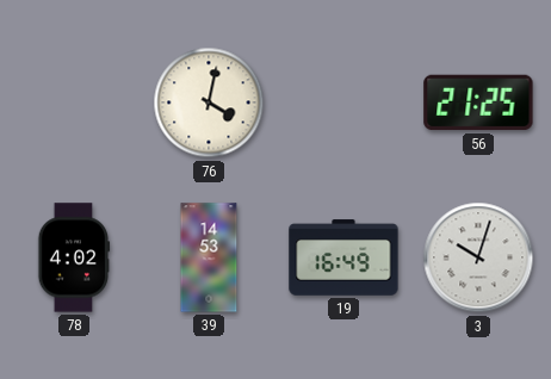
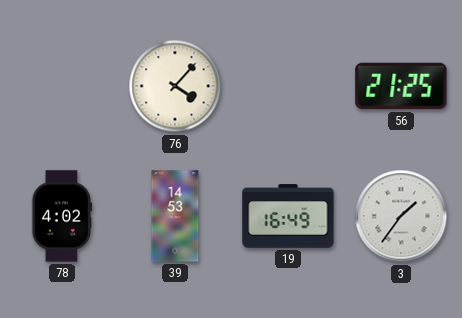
76: 4:02 -> 4:07 (175, 86)
3: 10:03 -> 1:36 (401, 216)
